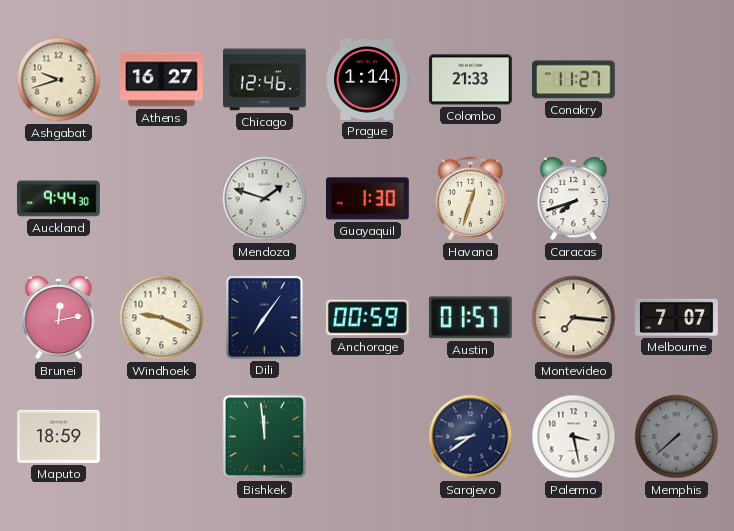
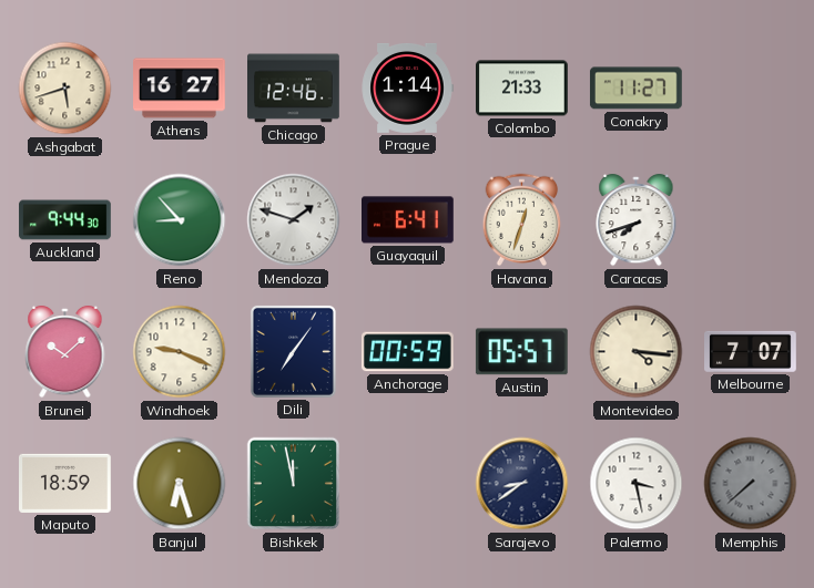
Ashgabat: 9:42 -> 5:42 (65, 89)
Reno: none -> 8:53 (180, 220)
Guayaquil: 1:30 -> 6:41 (408, 220)
Brunei: 12:13 -> 10:08 (65, 352)
Austin: 01:57 -> 05:57 (521, 352)
Montevideo: 7:16 -> 4:16 (637, 352)
Banjul: none -> 6:27 (180, 484)
Bishkek: 11:59 -> 11:58 (294, 484)
